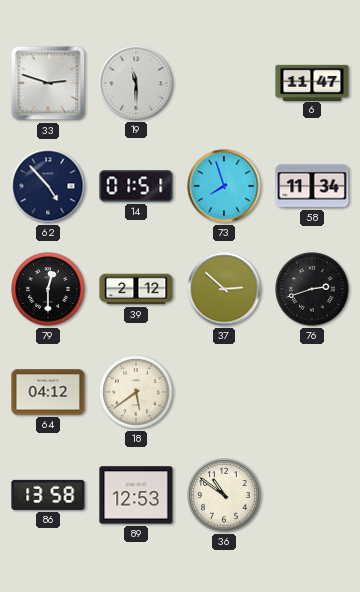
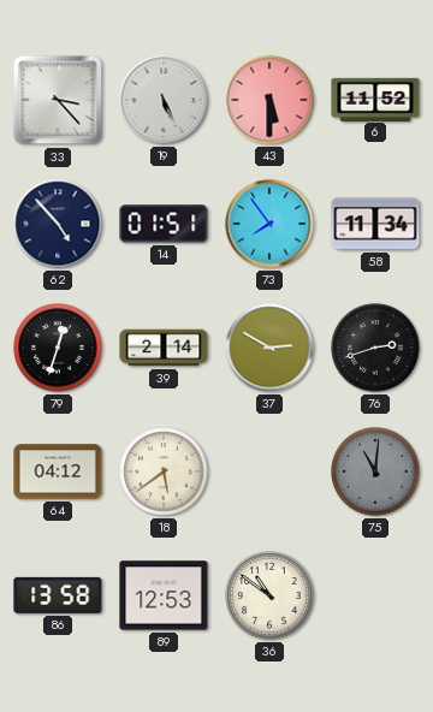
33: 2:48 -> 3:23 (58, 100)
19: 11:30 -> 5:26 (164, 100)
43: none -> 5:30 (269, 100)
6: 11:47 -> 11:52 (375, 99)
73: 7:57 -> 7:54 (269, 224)
79: 12:30 -> 12:33 (58, 348)
39: 2:12 -> 2:14 (164, 348)
37: 2:52 -> 2:50 (269, 348)
75: none -> 11:01 (375, 471)
